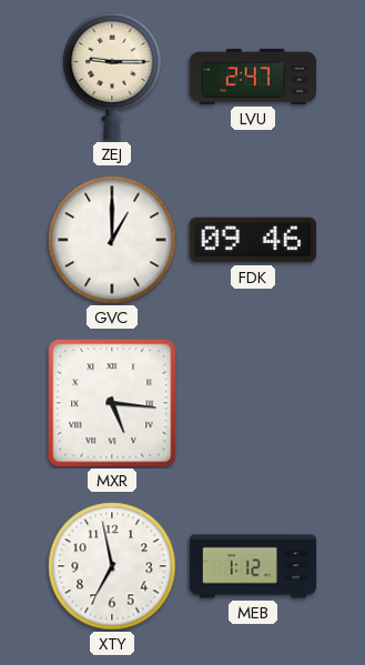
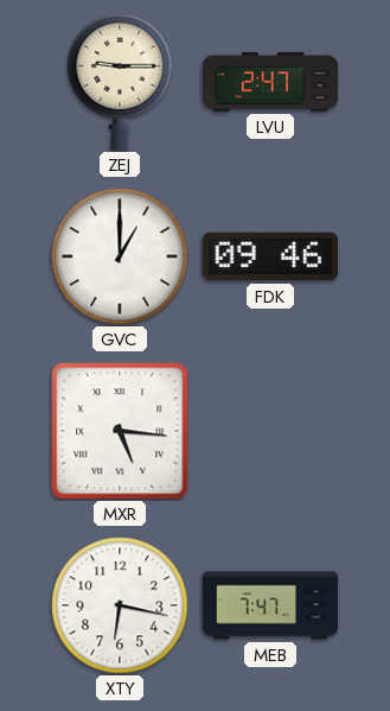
XTY: 6:58 -> 6:17 (120, 605)
MEB: 1:12 -> 7:47 (270, 605)
